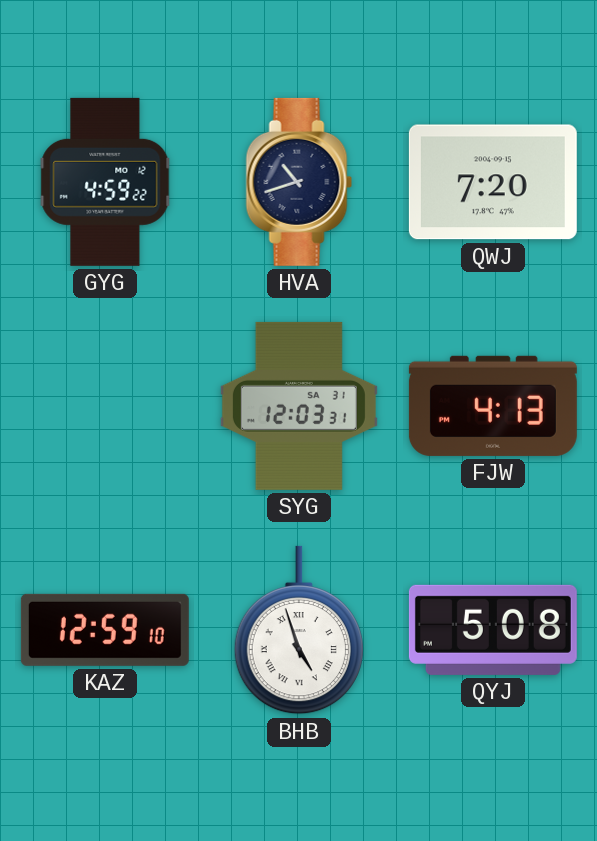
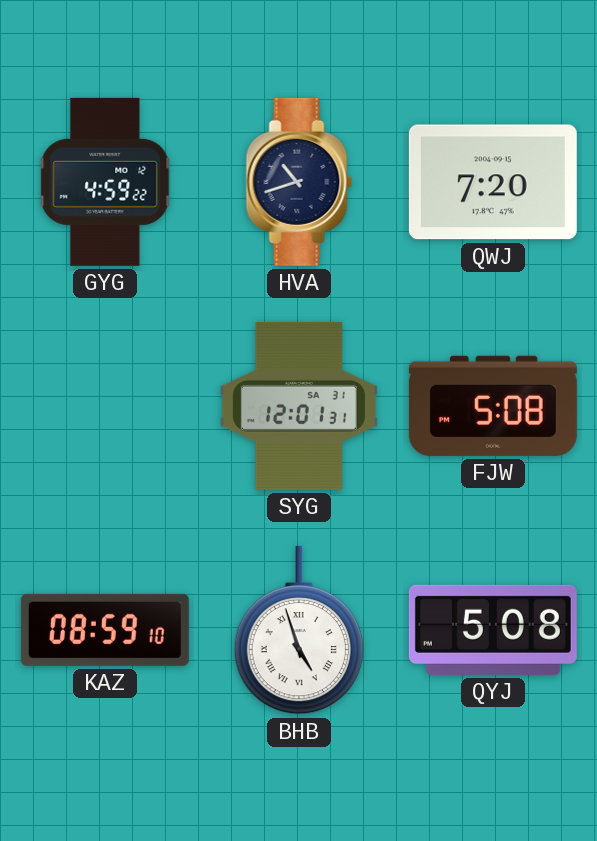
SYG: 12:03 -> 12:01 (299, 406)
FJW: 4:13 -> 5:08 (493, 406)
KAZ: 12:59 -> 08:59 (105, 630)
